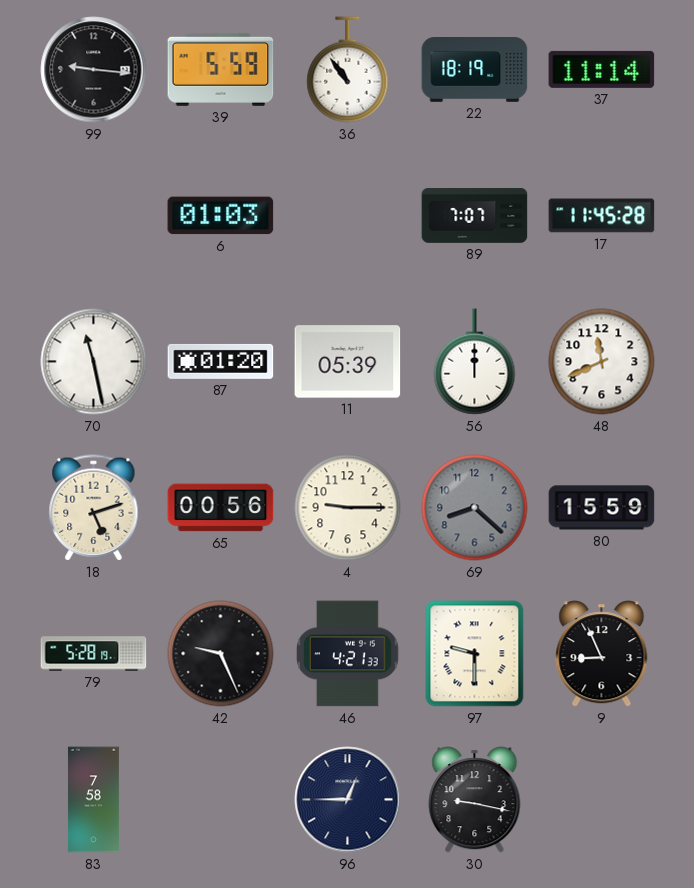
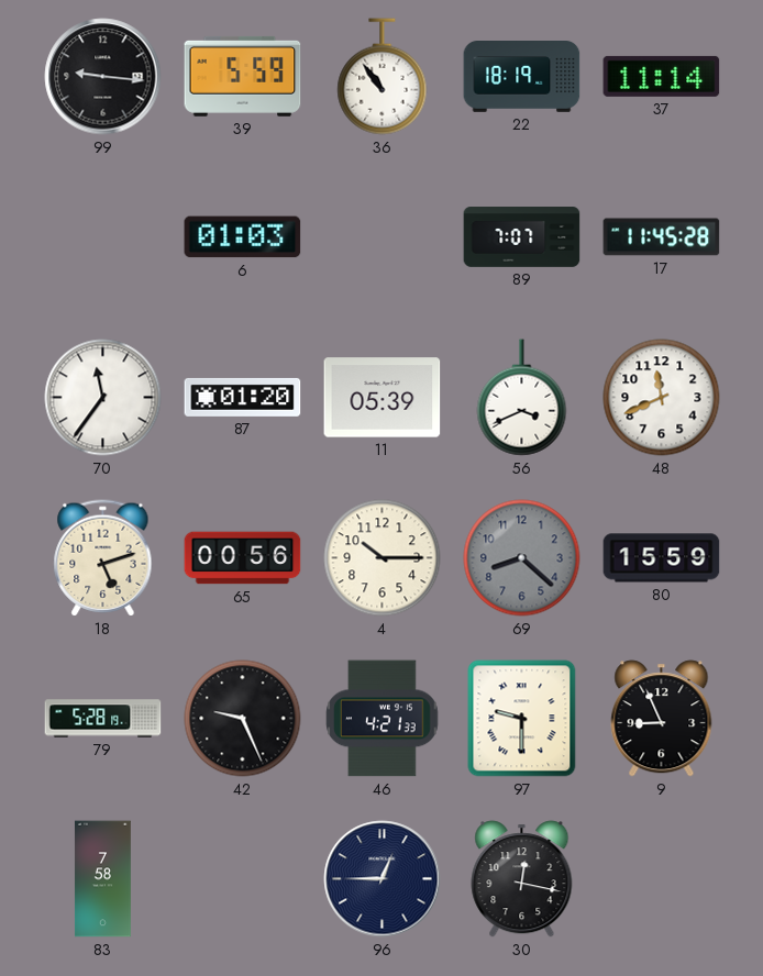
70: 11:28 -> 11:36 (103, 398)
56: 12:00 -> 3:41 (522, 398)
4: 9:15 -> 10:15 (383, 558)
30: 9:17 -> 12:17 (522, 879)
